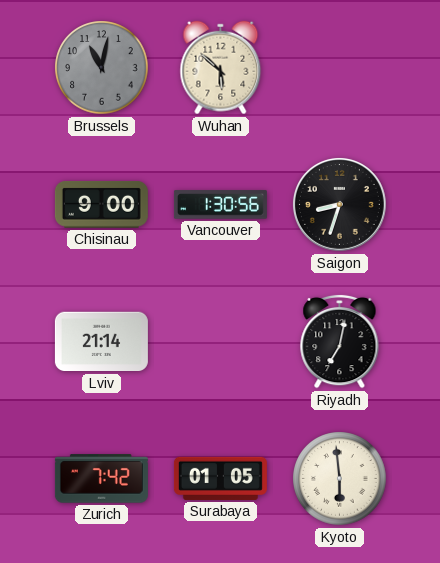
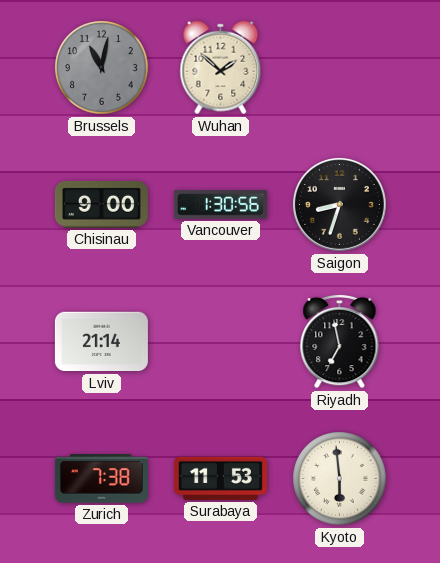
Wuhan: 5:52 -> 1:52 (221, 68)
Riyadh: 7:02 -> 6:58 (340, 341)
Zurich: 7:42 -> 7:38 (101, 479)
Surabaya: 01:05 -> 11:53 (220, 478)
